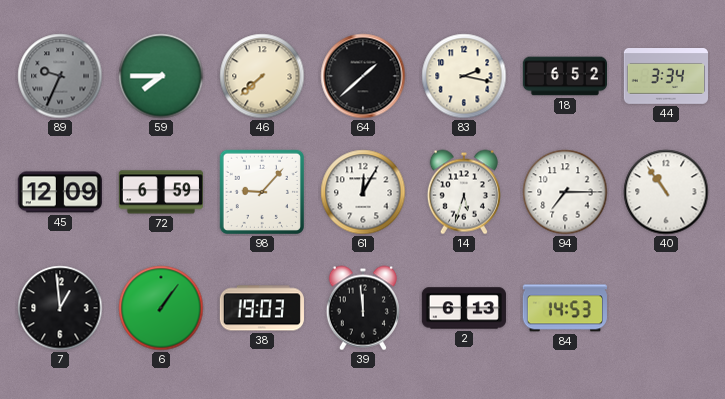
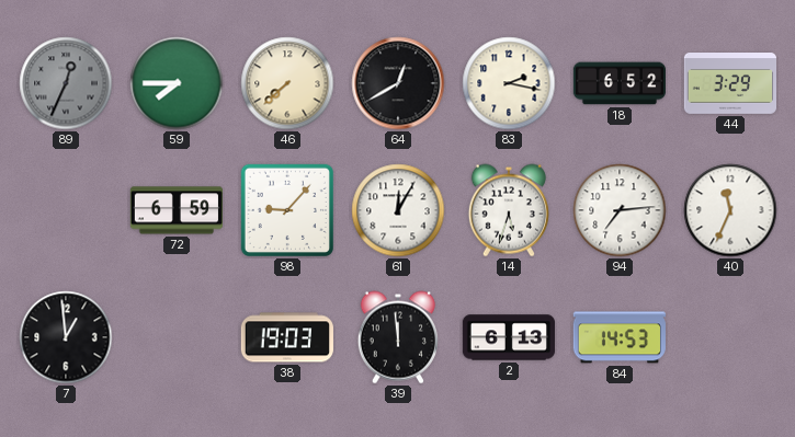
89: 9:34 -> 12:34 (66, 83)
64: 1:38 -> 12:40 (398, 83)
44: 3:34 -> 3:29 (729, 84)
45: 12:09 -> none (60, 192)
94: 7:15 -> 7:14 (620, 210)
40: 10:54 -> 11:34 (730, 210)
6: 1:06 -> none (161, 308)
